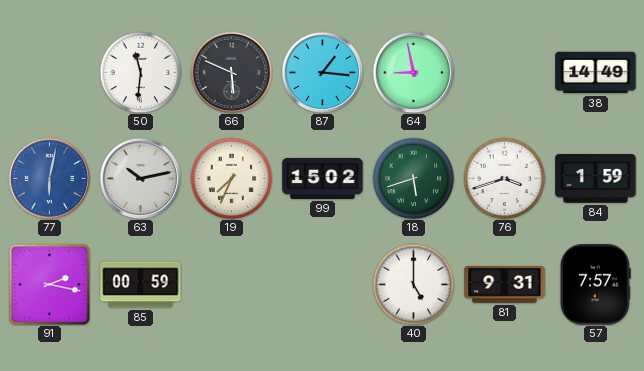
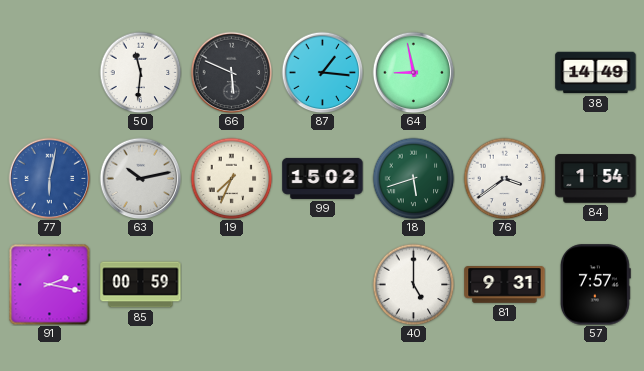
76: 3:42 -> 3:39 (504, 178)
84: 1:59 -> 1:54 (596, 179)
